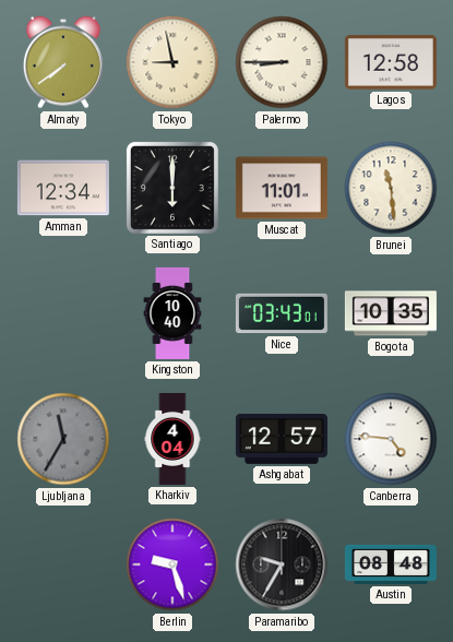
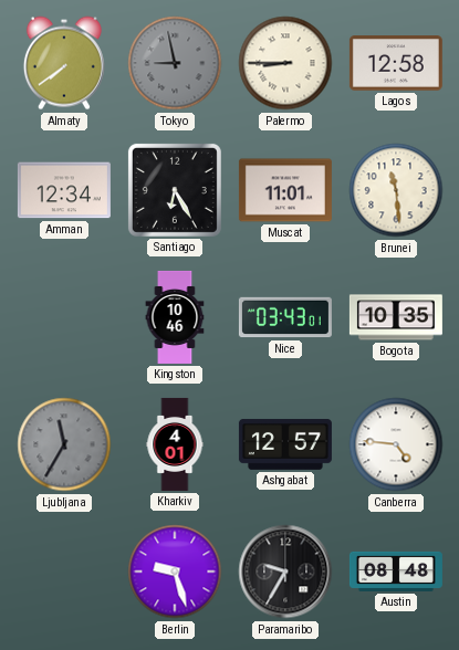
Tokyo dial: cream -> grey (175, 63)
Santiago: 6:00 -> 6:25 (175, 190)
Kingston: 10:40 -> 10:46 (175, 317)
Kharkiv: 4:04 -> 4:01 (175, 444)
